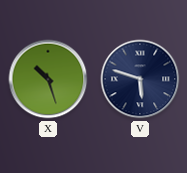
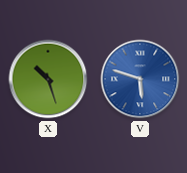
V dial: navy -> blue (140, 79)
